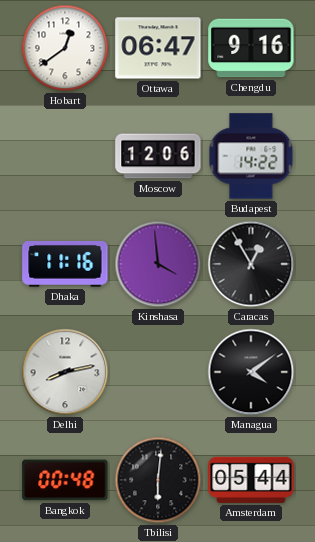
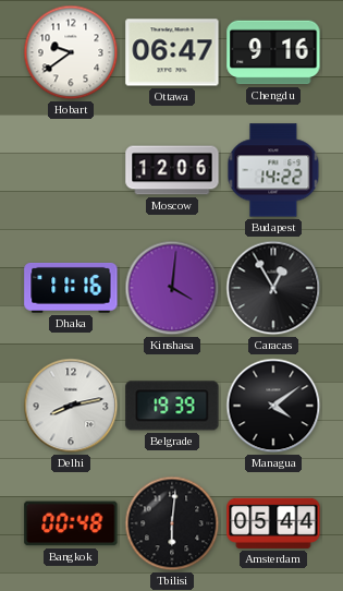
Hobart: 12:39 -> 9:39 (71, 52)
Kinshasa: 3:59 -> 4:01 (172, 288)
Belgrade: none -> 19:39 (172, 406)
